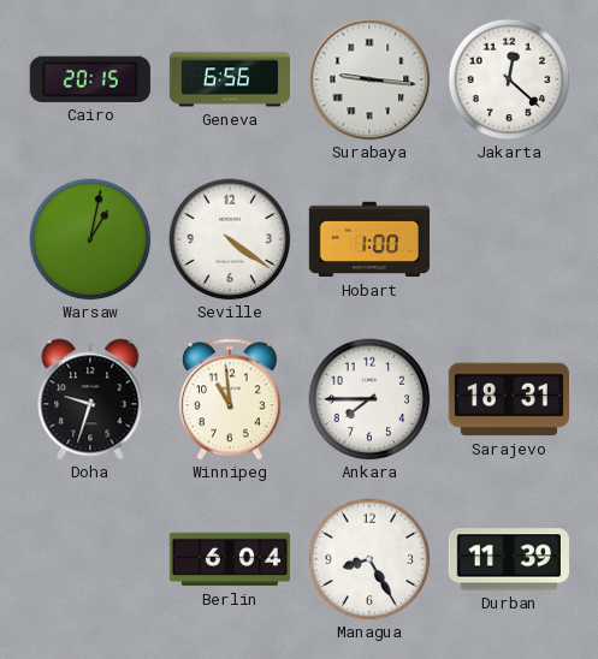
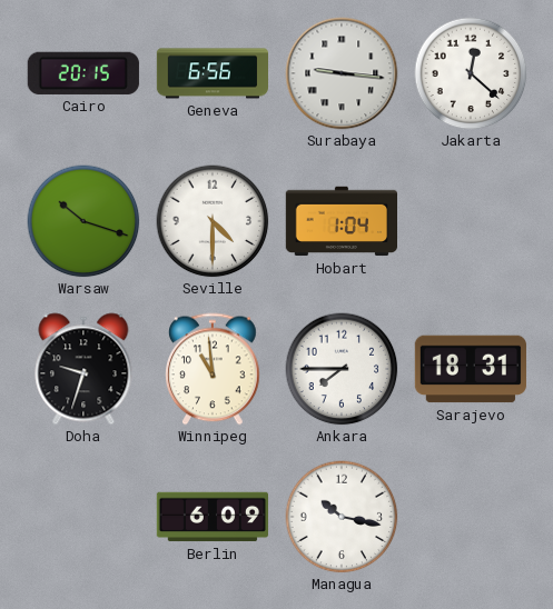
Warsaw: 1:02 -> 10:18 (83, 221)
Seville: 4:21 -> 4:30 (213, 221)
Hobart: 1:00 -> 1:04 (340, 221)
Berlin: 6:04 -> 6:09 (211, 517)
Managua: 8:25 -> 10:17 (342, 517)
Durban: 11:39 -> none (508, 559)
